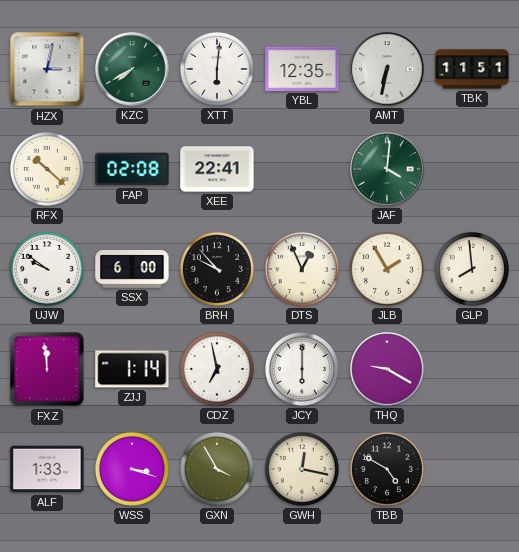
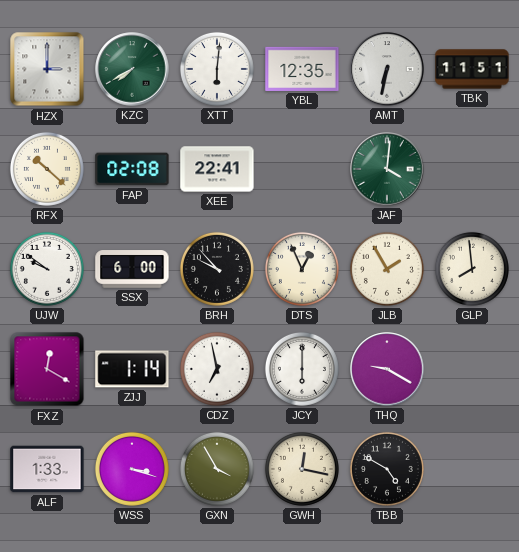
HZX: 3:02 -> 3:00 (47, 69)
FXZ: 11:59 -> 12:20 (47, 369)
